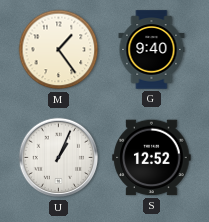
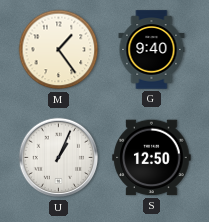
S: 12:52 -> 12:50 (152, 158)
